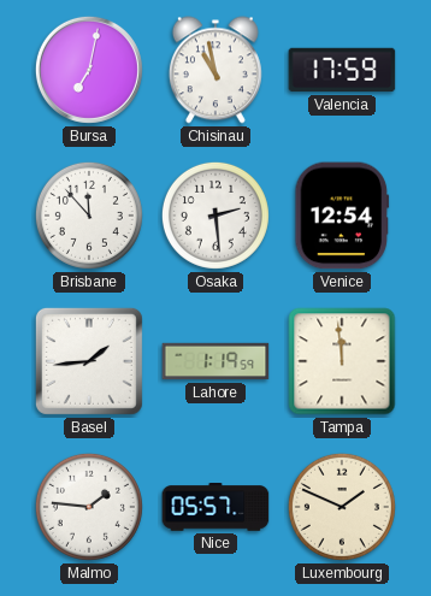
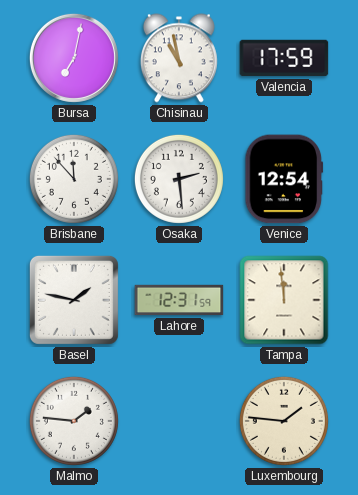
Basel: 1:44 -> 1:47 (74, 300)
Lahore: 1:19 -> 12:31 (179, 300)
Nice: 05:57 -> none (215, 508)
Luxembourg: 1:49 -> 1:46 (284, 421)
